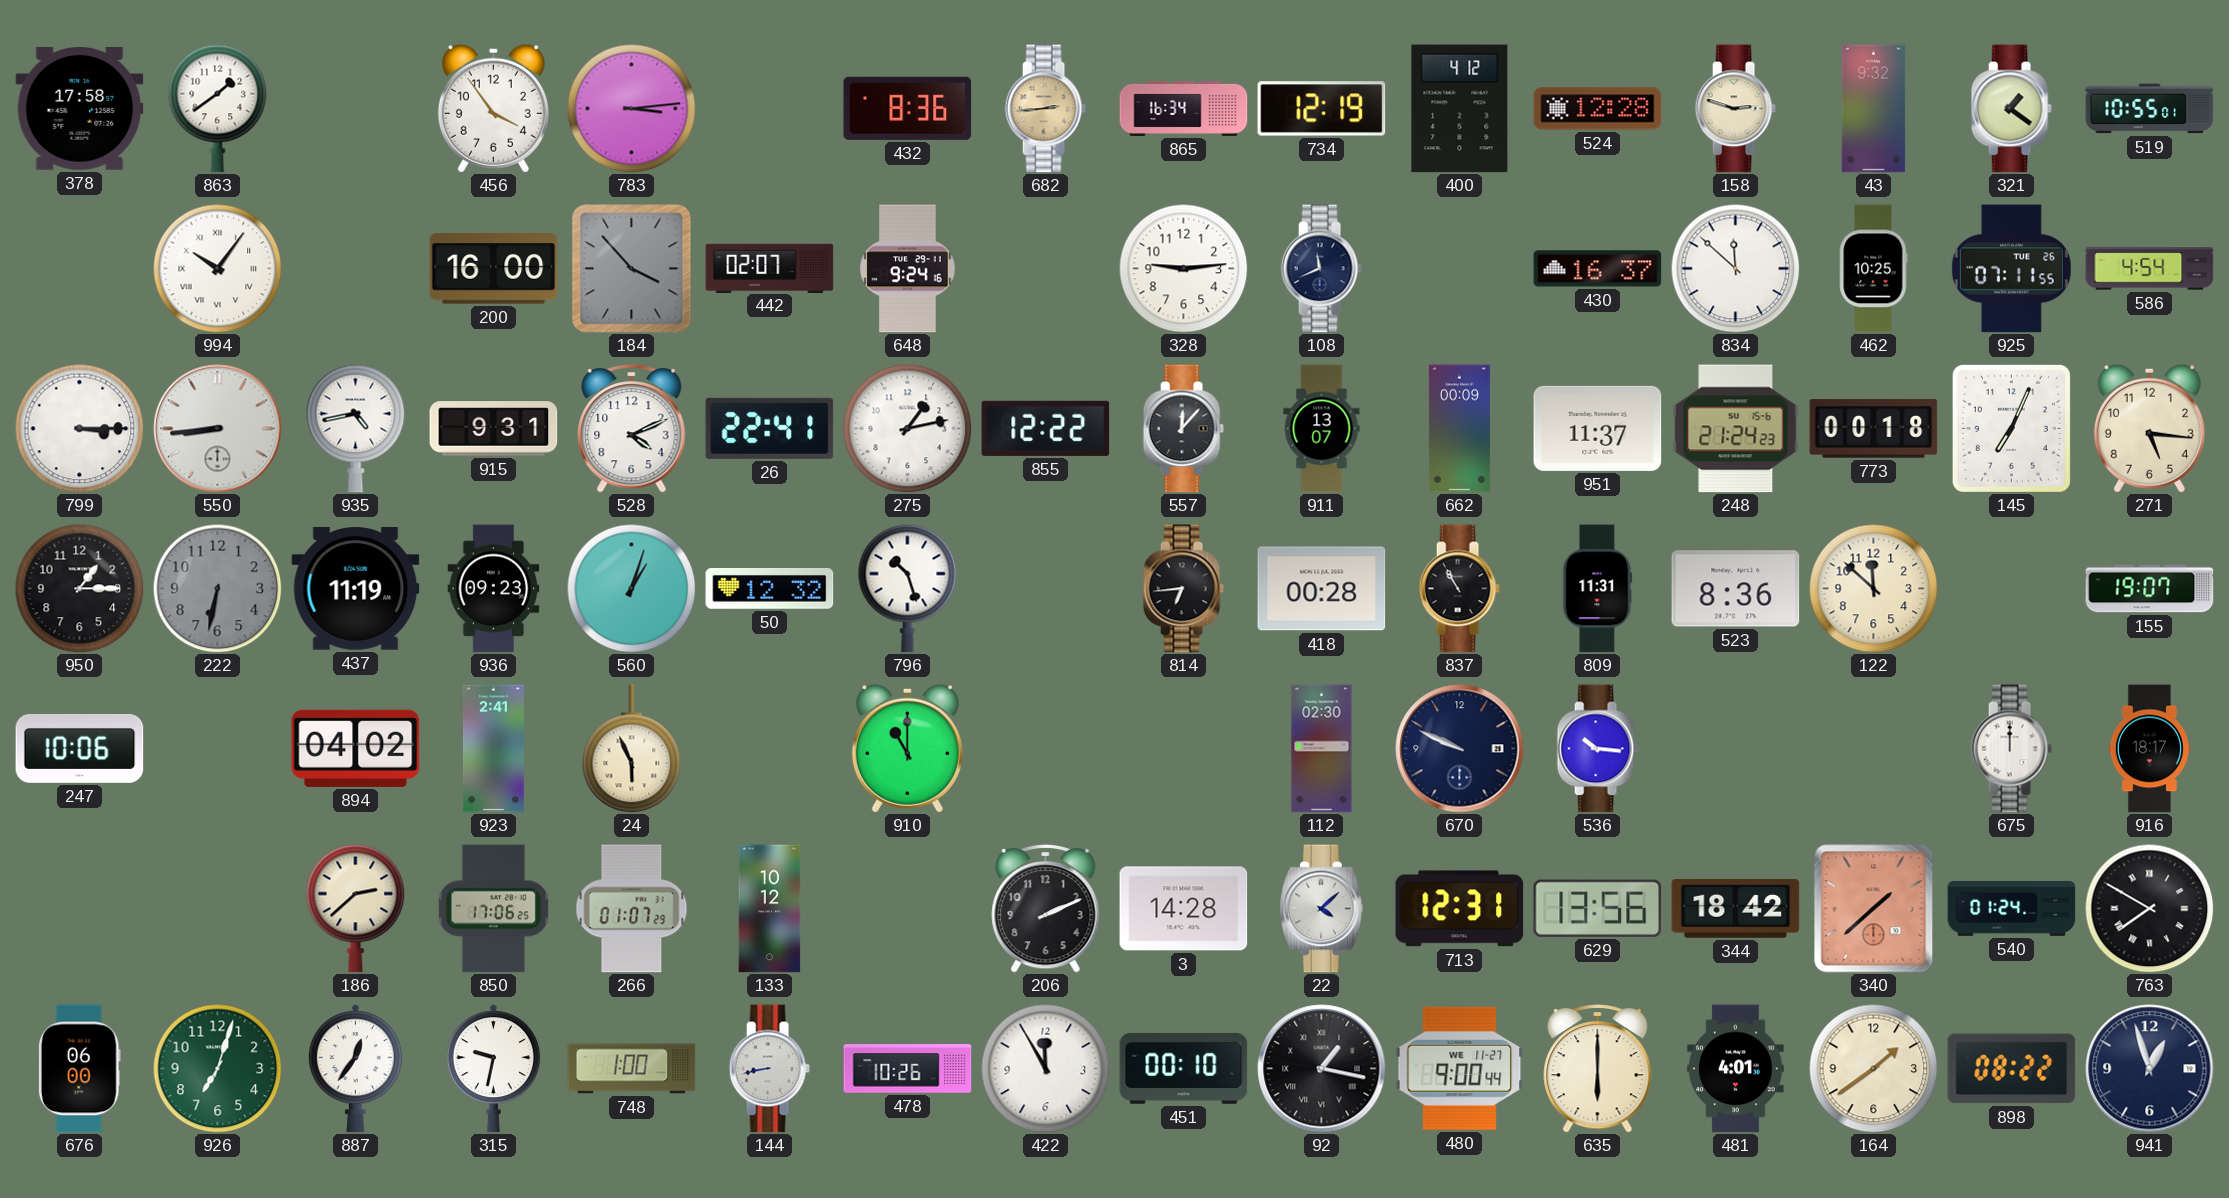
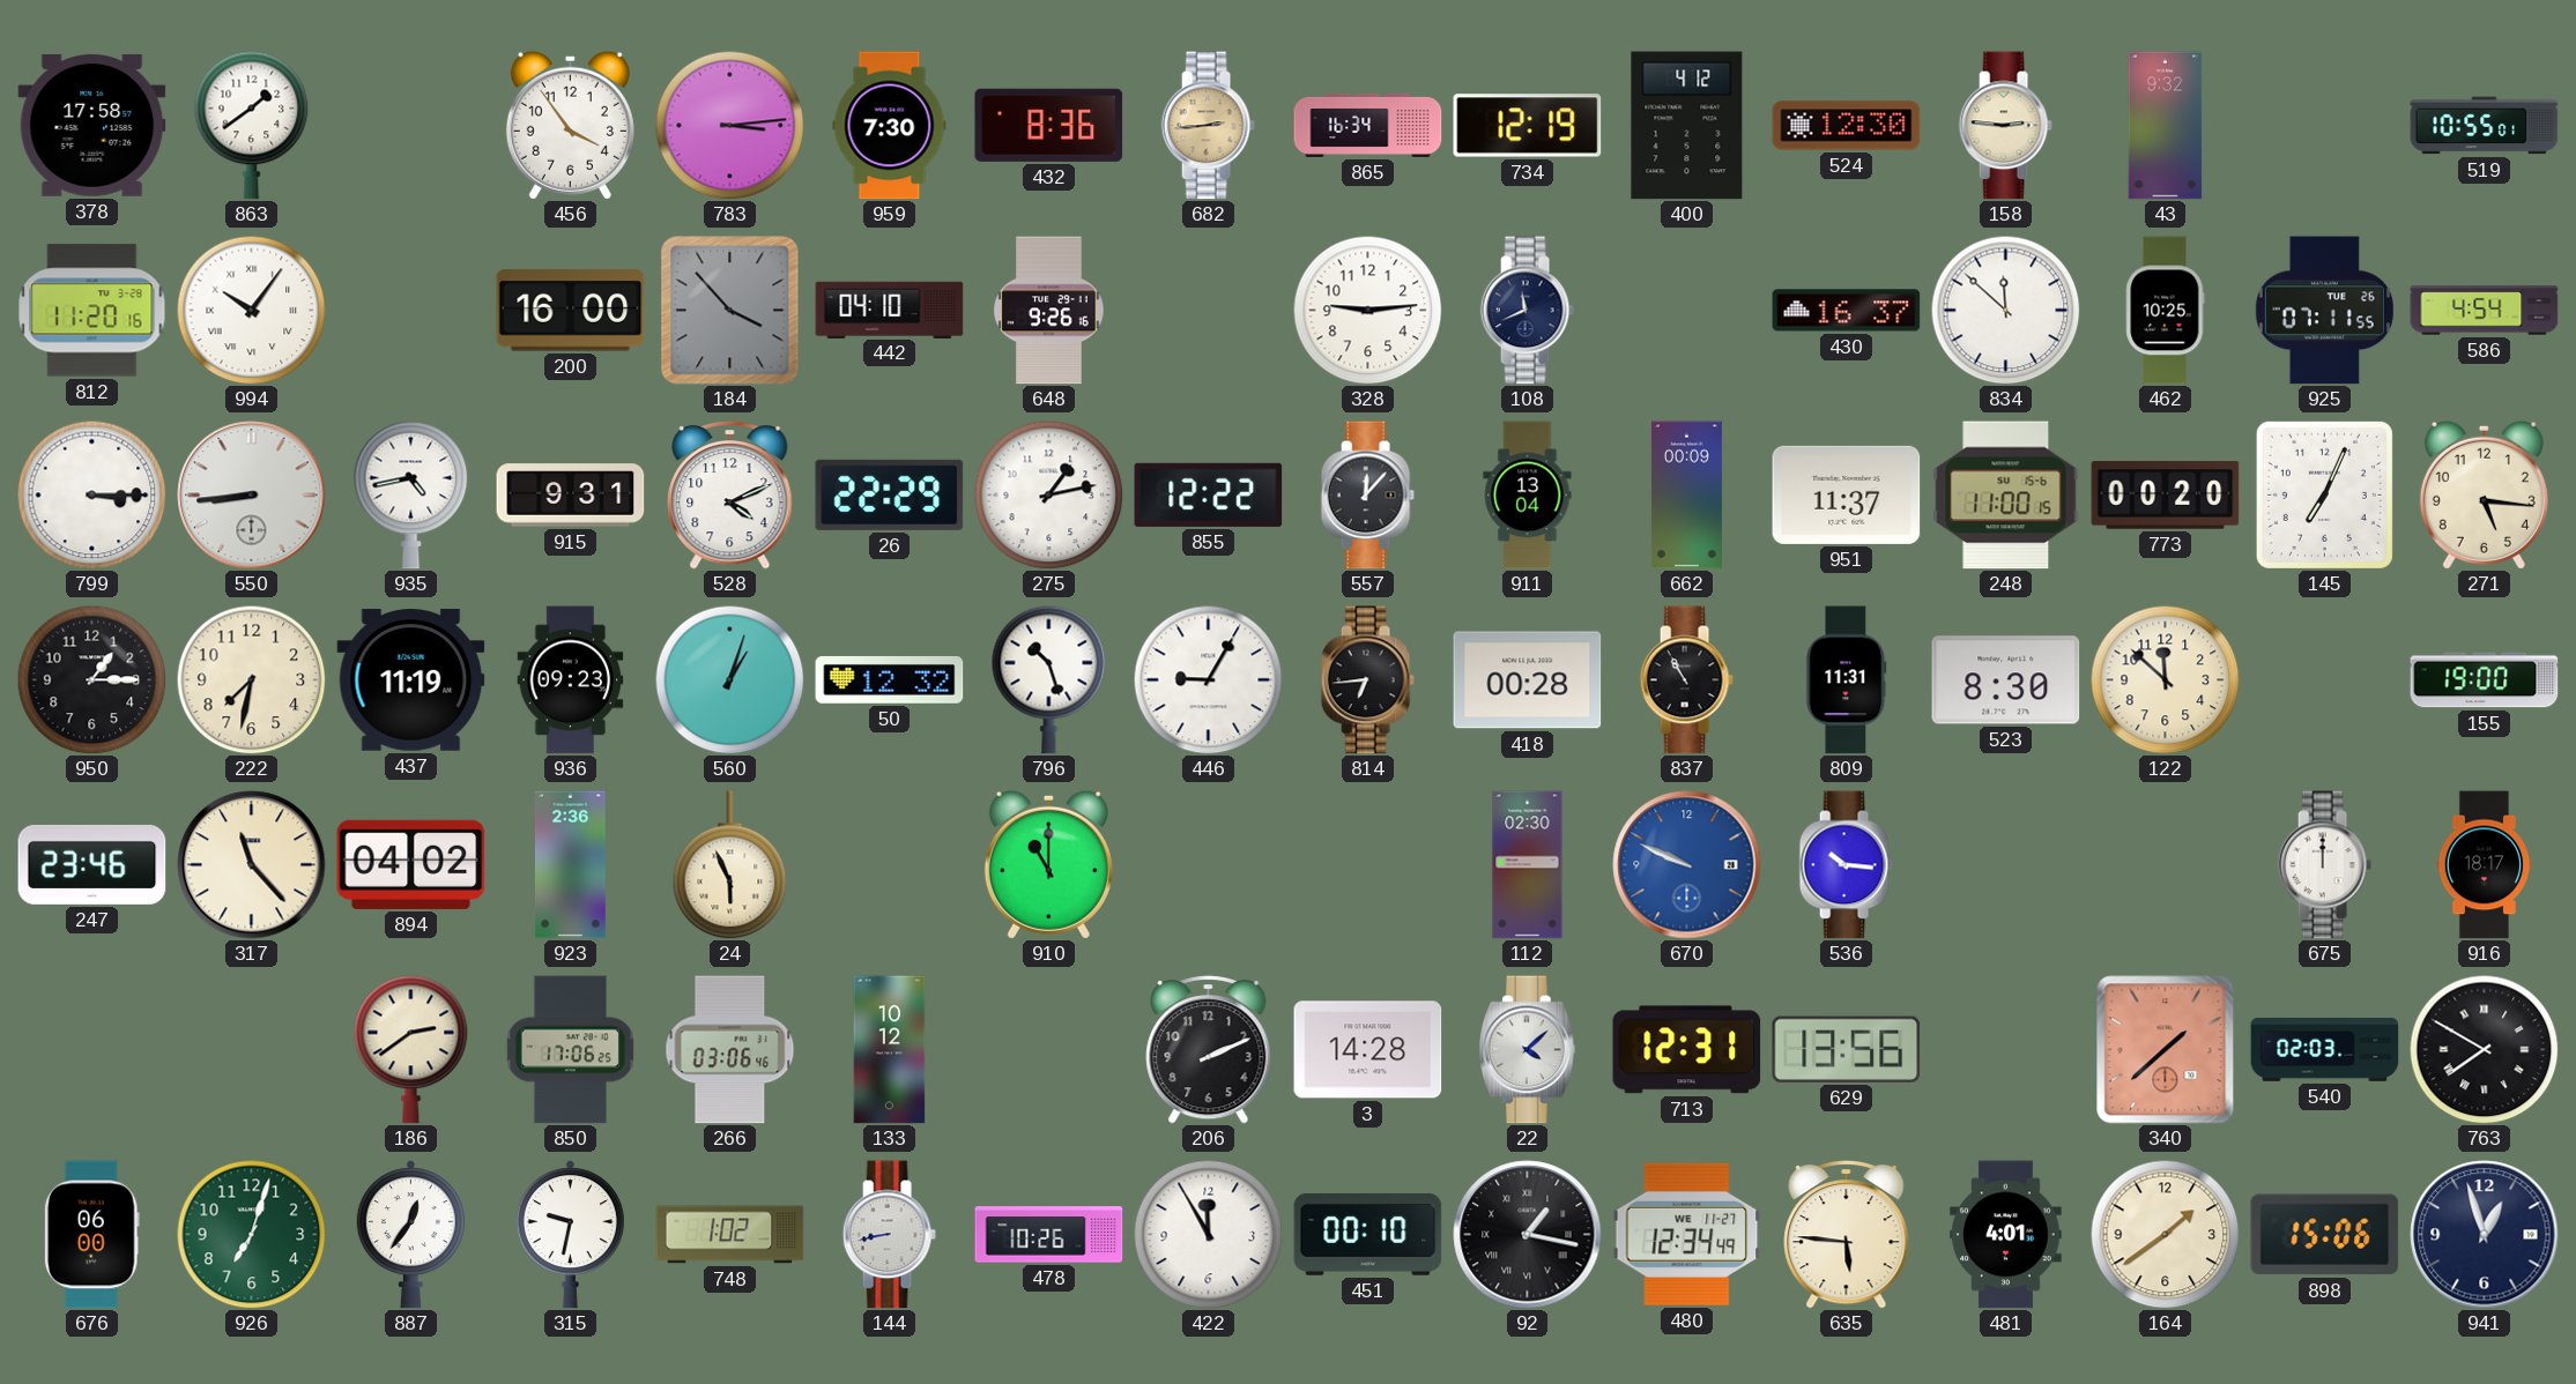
959: none -> 7:30 (890, 126)
524: 12:28 -> 12:30 (1847, 126)
158: 2:48 -> 2:46 (2005, 126)
321: 1:21 -> none (2011, 109)
812: none -> 11:20 (92, 311)
442: 02:07 -> 04:10 (890, 310)
648: 9:24 -> 9:26 (1049, 311)
26: 22:41 -> 22:29 (890, 494)
911: 13:07 -> 13:04 (1528, 496)
248: 21:24 -> 11:00 (2006, 496)
773: 00:18 -> 00:20 (2166, 496)
222: 6:32 -> 7:32 (251, 679)
222 dial: grey -> cream (251, 679)
446: none -> 9:05 (1208, 679)
523: 8:36 -> 8:30 (2006, 680)
155: 19:07 -> 19:00 (2485, 680)
247: 10:06 -> 23:46 (92, 864)
317: none -> 11:23 (252, 865)
923: 2:41 -> 2:36 (570, 865)
670 dial: navy -> blue (1687, 865)
186: 2:38 -> 2:39 (411, 1049)
266: 01:07 -> 03:06 (730, 1050)
344: 18:42 -> none (1736, 909)
540: 01:24 -> 02:03 (2325, 1049)
748: 1:00 -> 1:02 (730, 1235)
480: 9:00 -> 12:34 (1687, 1234)
635: 6:00 -> 5:46 (1847, 1234)
898: 08:22 -> 15:06 (2325, 1235)
